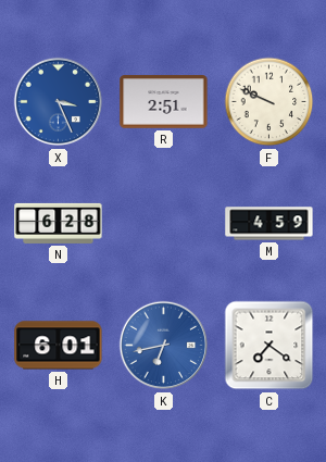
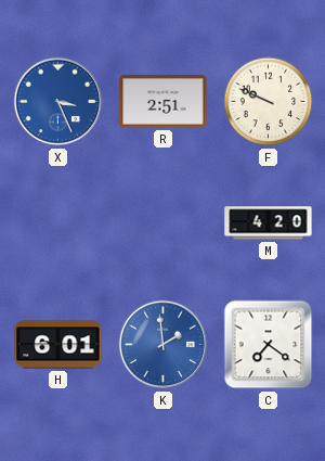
N: 6:28 -> none (59, 223)
M: 4:59 -> 4:20 (269, 223)
K: 6:43 -> 1:59 (164, 345)
